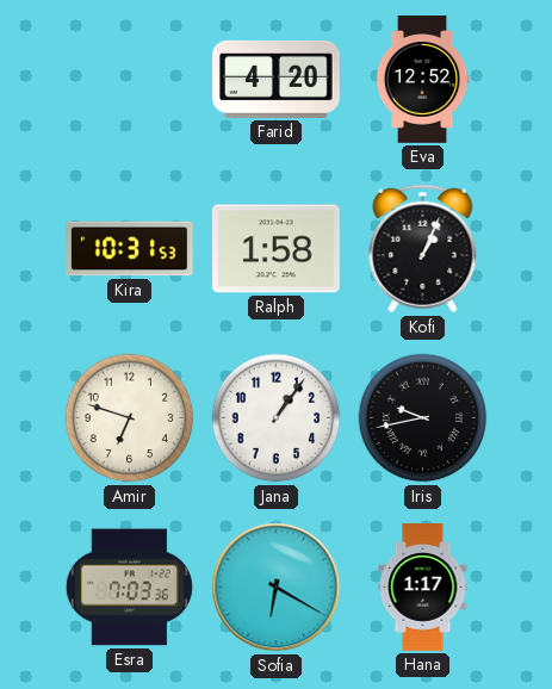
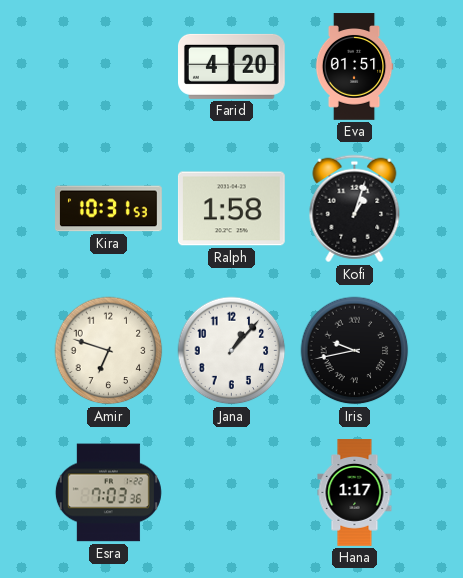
Eva: 12:52 -> 01:51 (354, 67)
Kofi: 1:04 -> 1:03 (355, 209)
Jana: 1:06 -> 1:07 (232, 351)
Sofia: 6:20 -> none (277, 588)
